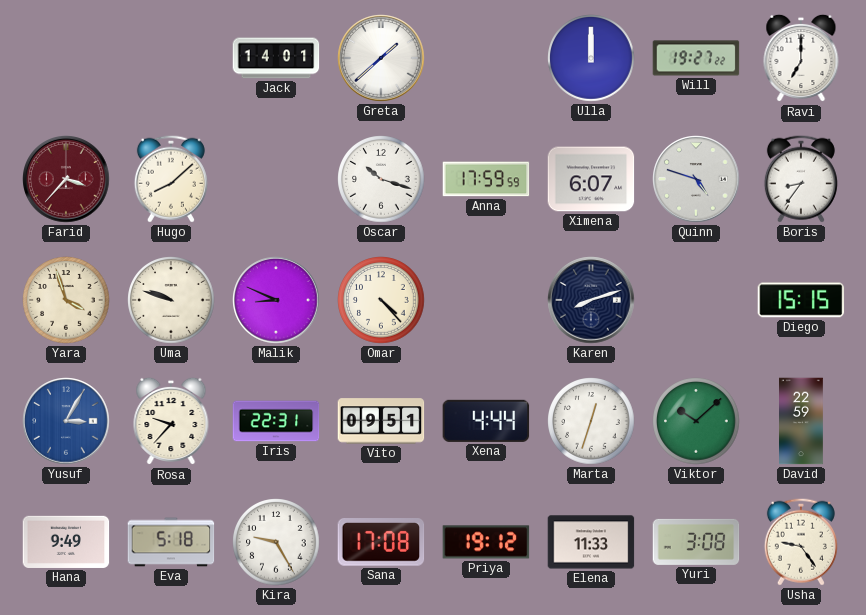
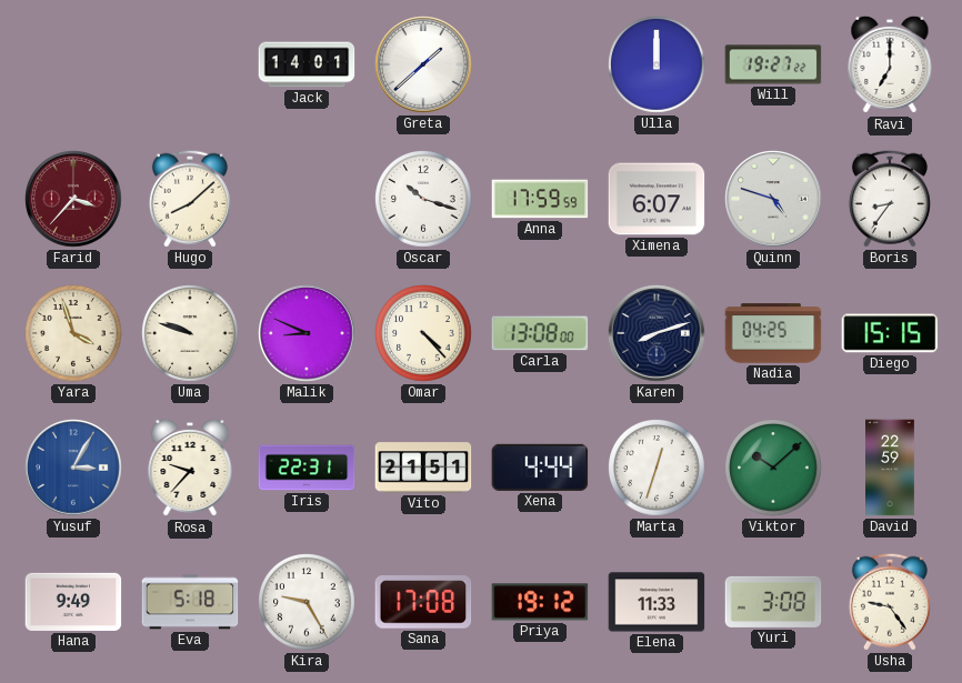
Carla: none -> 13:08 (540, 333)
Nadia: none -> 04:25 (773, 333)
Vito: 09:51 -> 21:51 (423, 468)
